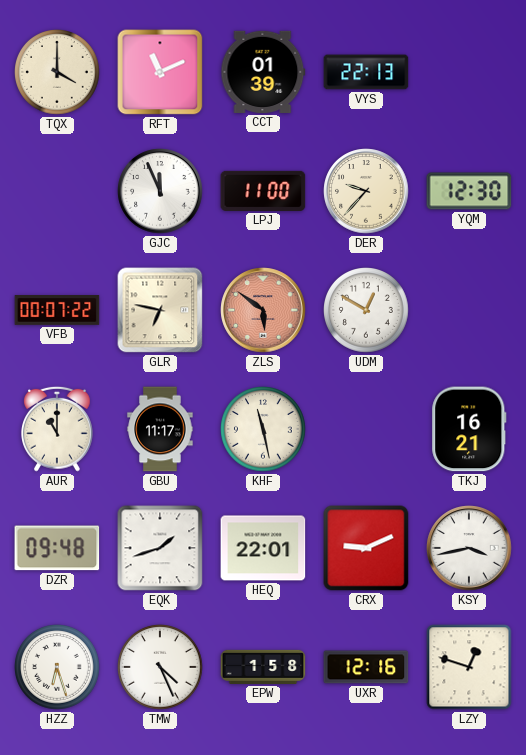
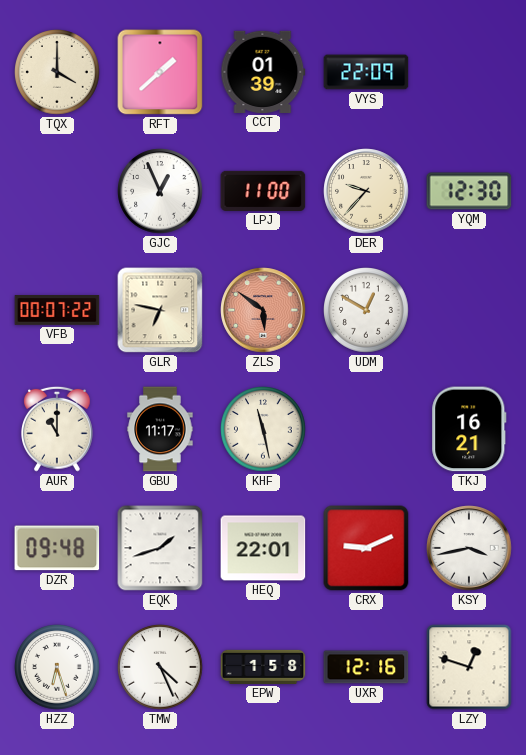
RFT: 11:11 -> 1:38 (160, 72)
VYS: 22:13 -> 22:09 (366, 72)
GJC: 11:56 -> 12:56 (160, 191)
